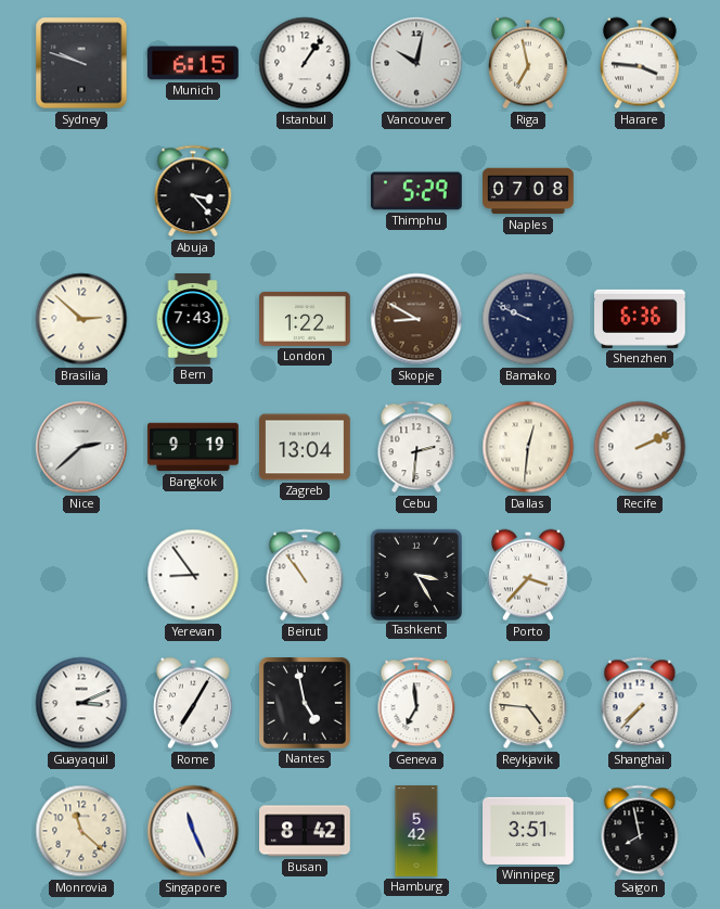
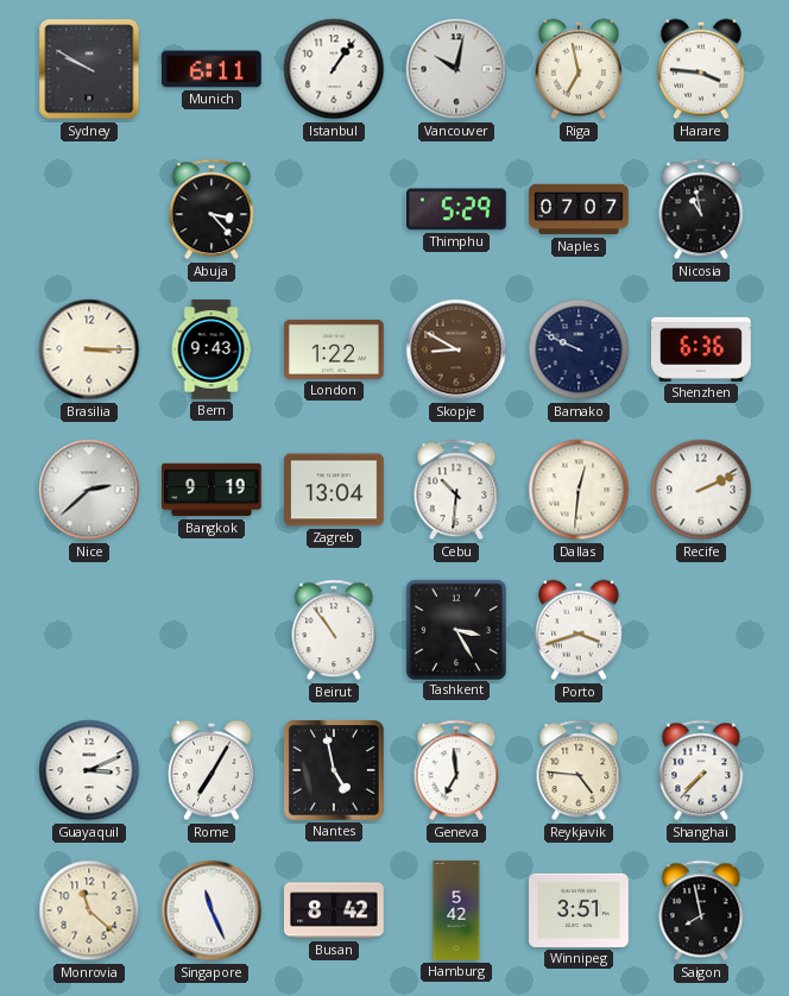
Sydney: 9:48 -> 9:50 (89, 69)
Munich: 6:15 -> 6:11 (213, 69)
Naples: 07:08 -> 07:07 (579, 209)
Nicosia: none -> 10:58 (701, 209)
Brasilia: 2:52 -> 3:15 (89, 349)
Bern: 7:43 -> 9:43 (212, 349)
Cebu: 2:31 -> 10:31 (456, 490)
Yerevan: 8:54 -> none (193, 575)
Porto: 3:37 -> 3:42 (580, 630)
